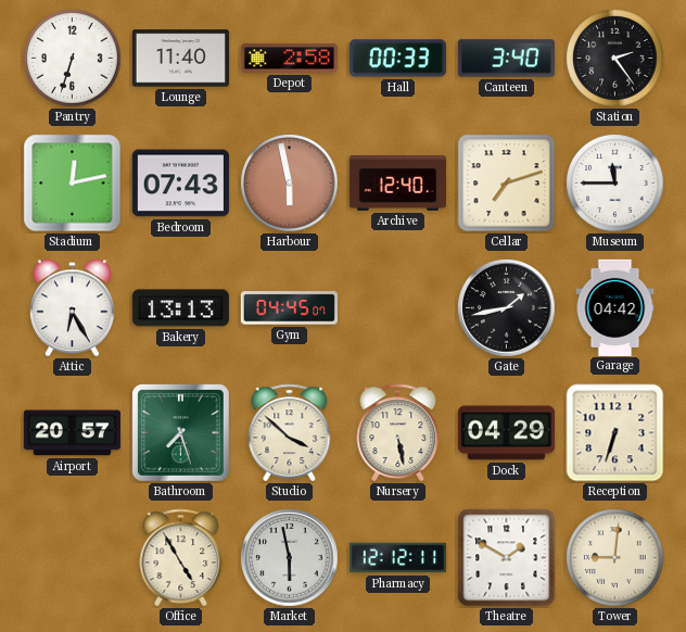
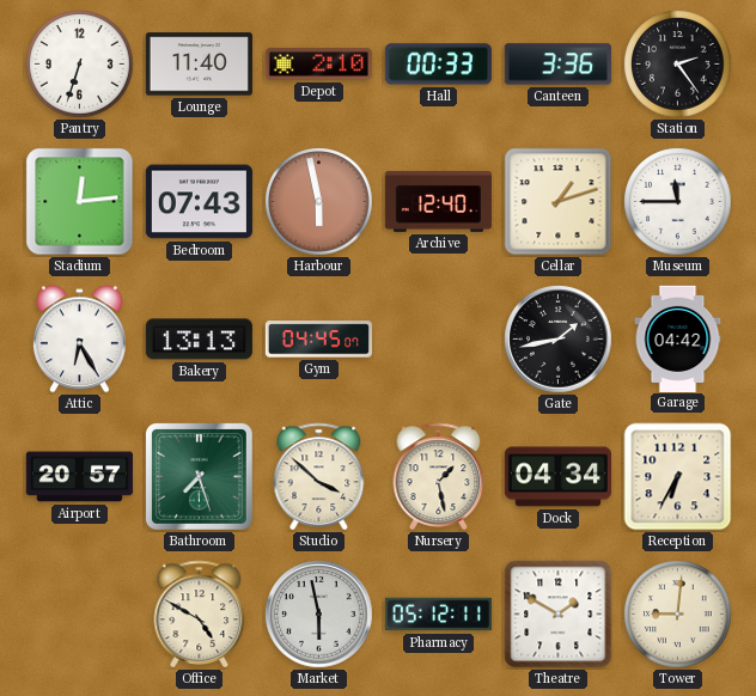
Depot: 2:58 -> 2:10 (318, 63)
Canteen: 3:40 -> 3:36 (557, 65)
Stadium: 12:13 -> 12:14 (80, 202)
Cellar: 7:12 -> 1:12 (559, 202)
Nursery: 5:28 -> 1:28 (439, 476)
Dock: 04:29 -> 04:34 (557, 477)
Reception: 6:33 -> 6:35 (678, 477)
Office: 4:55 -> 4:50 (200, 613)
Pharmacy: 12:12 -> 05:12 (438, 615)
